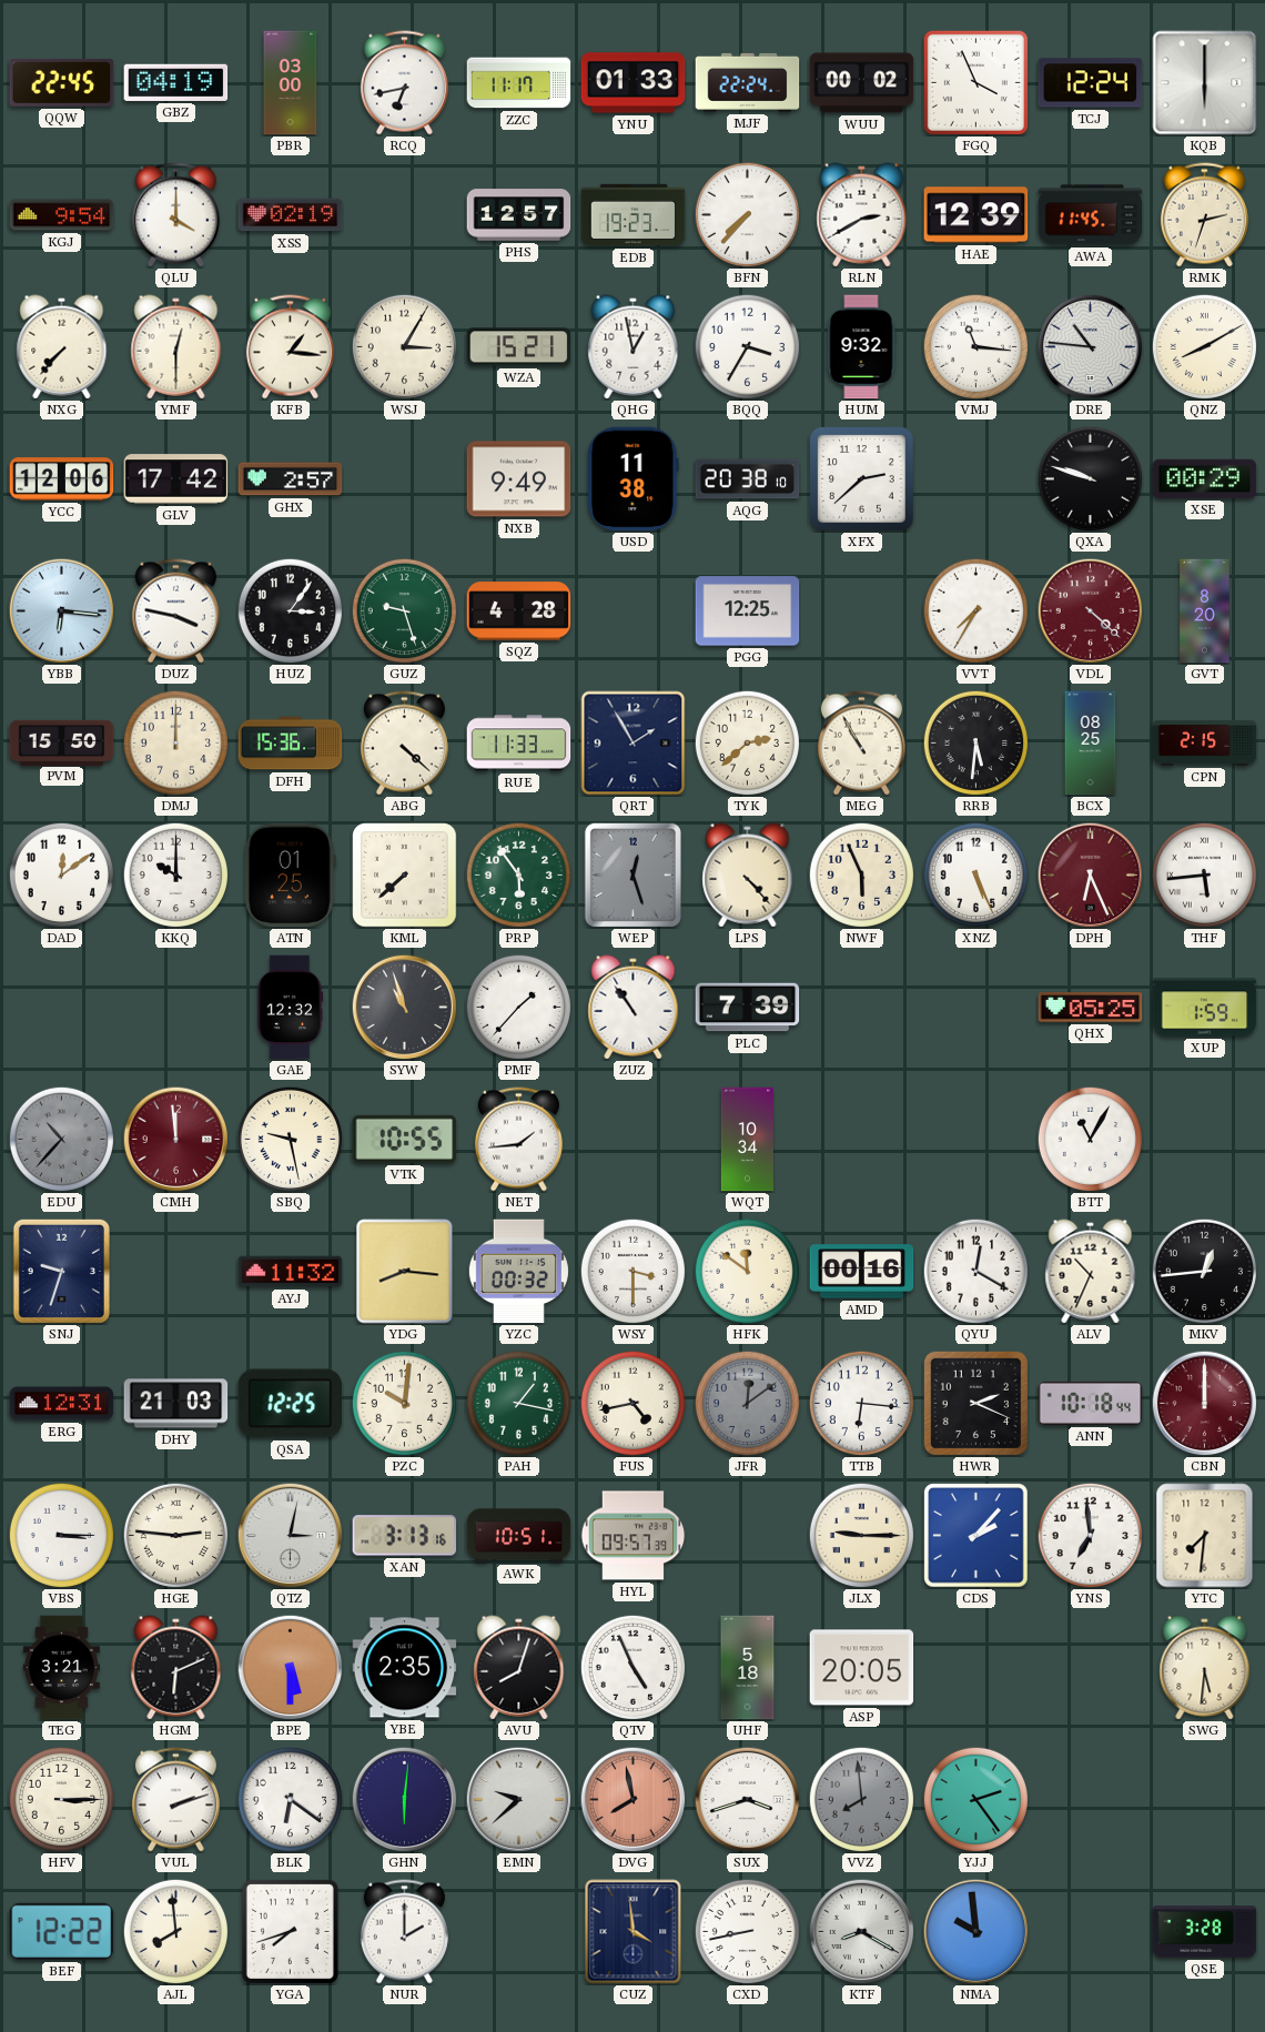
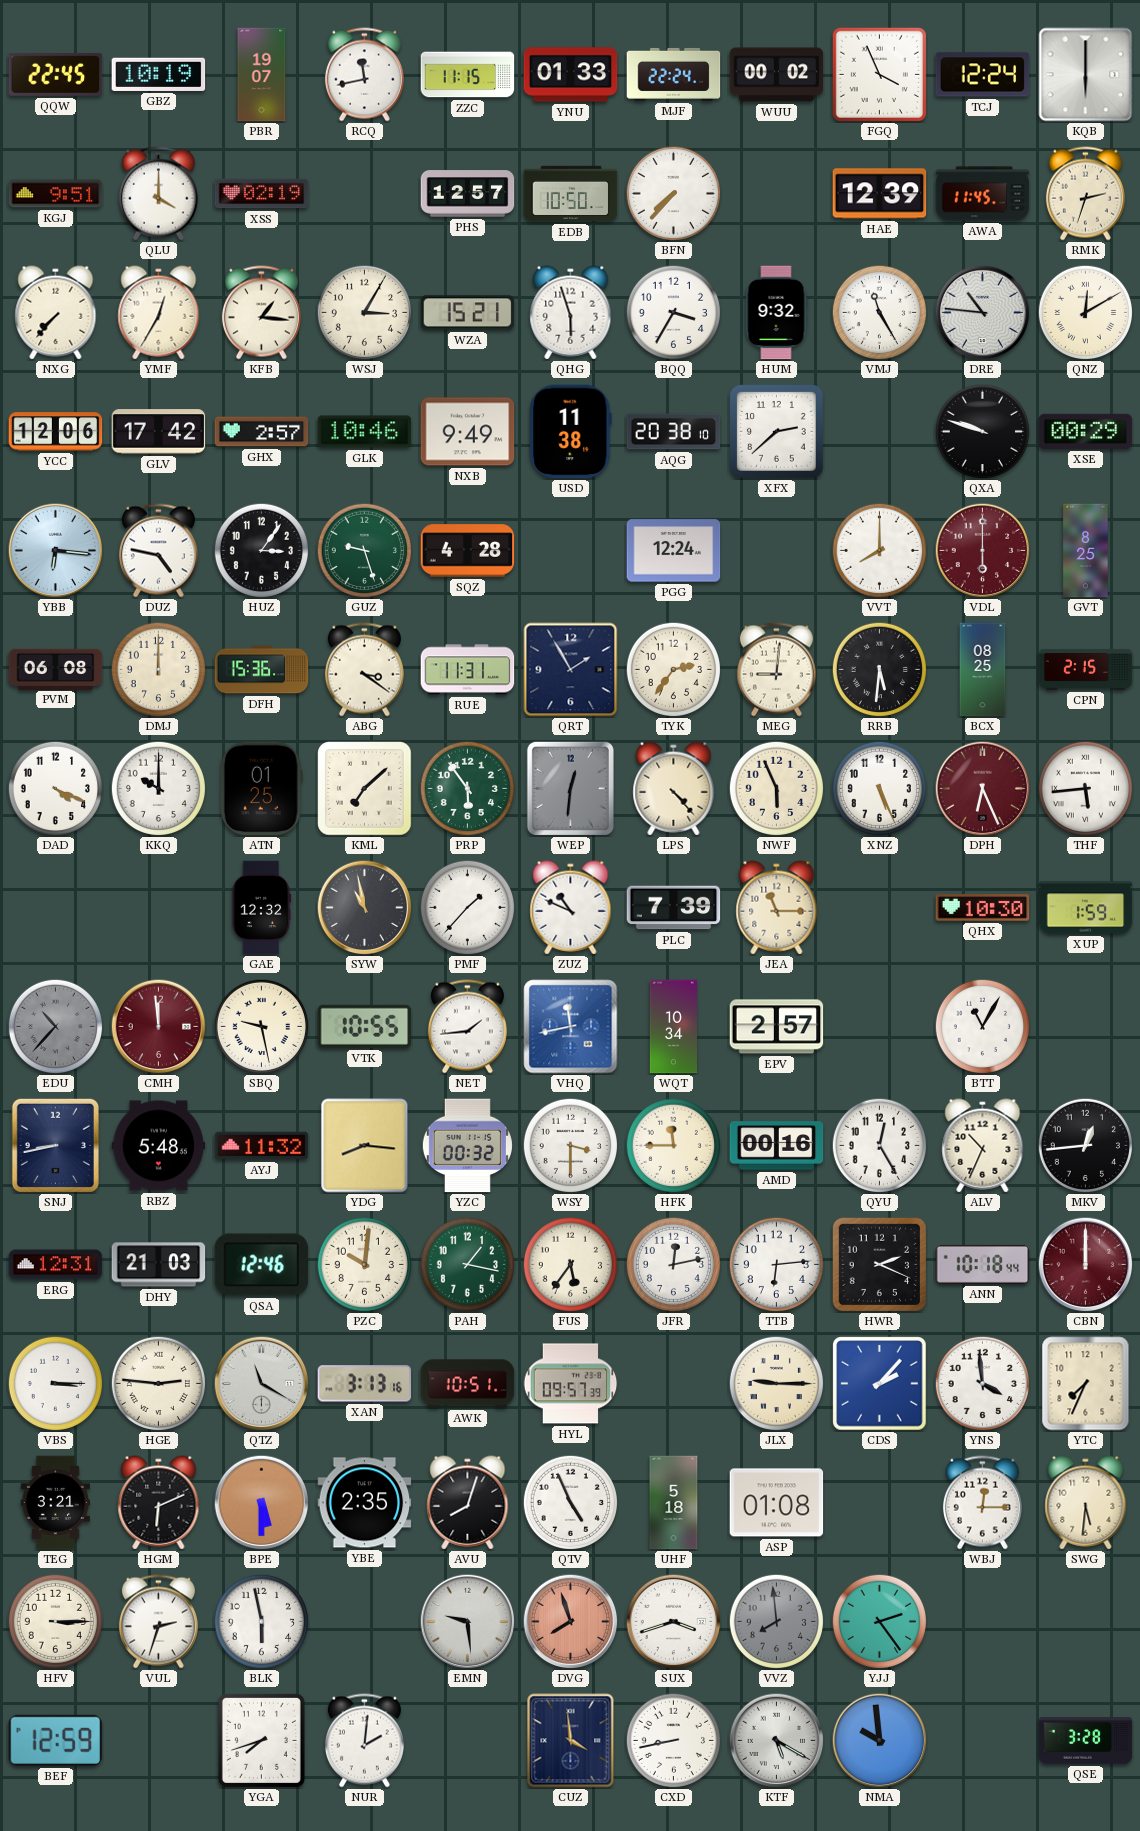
GBZ: 04:19 -> 10:19 (159, 74)
PBR: 03:00 -> 19:07 (262, 75)
RCQ: 6:43 -> 11:43 (364, 75)
ZZC: 11:17 -> 11:15 (468, 75)
KGJ: 9:54 -> 9:51 (56, 194)
EDB: 19:23 -> 10:50 (571, 194)
RLN: 2:40 -> none (862, 215)
YMF: 12:30 -> 12:35 (159, 313)
QHG: 12:58 -> 5:57 (571, 313)
VMJ: 11:16 -> 11:25 (879, 312)
QNZ: 8:10 -> 12:10 (1085, 312)
GLK: none -> 10:46 (365, 432)
DUZ: 3:47 -> 4:47 (158, 551)
PGG: 12:25 -> 12:24 (674, 551)
VVT: 7:35 -> 8:00 (879, 550)
VDL: 4:22 -> 6:00 (982, 550)
GVT: 8:20 -> 8:25 (1086, 551)
PVM: 15:50 -> 06:08 (56, 669)
ABG: 4:22 -> 3:21 (364, 670)
RUE: 11:33 -> 11:31 (468, 670)
TYK: 2:38 -> 2:36 (673, 669)
MEG: 10:55 -> 9:01 (776, 670)
DAD: 12:09 -> 4:19 (55, 788)
KML: 7:38 -> 7:08 (365, 789)
WEP: 12:27 -> 12:31 (570, 788)
SYW: 10:57 -> 10:58 (364, 907)
ZUZ: 10:54 -> 10:49 (571, 908)
JEA: none -> 11:15 (777, 908)
QHX: 05:25 -> 10:30 (983, 908)
VHQ: none -> 11:43 (571, 1027)
EPV: none -> 2:57 (777, 1027)
SNJ: 9:33 -> 8:43 (55, 1145)
RBZ: none -> 5:48 (159, 1146)
HFK: 11:51 -> 11:45 (673, 1145)
QYU: 12:20 -> 12:25 (879, 1145)
QSA: 12:25 -> 12:46 (262, 1265)
FUS: 4:43 -> 5:36 (570, 1264)
JFR: 12:09 -> 12:13 (673, 1264)
JFR dial: grey -> white (673, 1264)
TTB: 6:16 -> 6:14 (776, 1264)
QTZ: 3:02 -> 11:20 (261, 1383)
YNS: 6:59 -> 3:59 (982, 1383)
YTC: 7:31 -> 7:34 (1086, 1384)
ASP: 20:05 -> 01:08 (777, 1503)
WBJ: none -> 12:15 (982, 1503)
VUL: 2:12 -> 2:33 (158, 1622)
BLK: 6:21 -> 5:58 (261, 1621)
GHN: 6:01 -> none (404, 1799)
EMN: 9:38 -> 9:29 (467, 1621)
DVG: 7:58 -> 7:57 (570, 1621)
BEF: 12:22 -> 12:59 (56, 1740)
AJL: 7:59 -> none (175, 1931)
NUR: 2:00 -> 2:01 (364, 1741)
KTF: 8:20 -> 5:20 (776, 1740)
